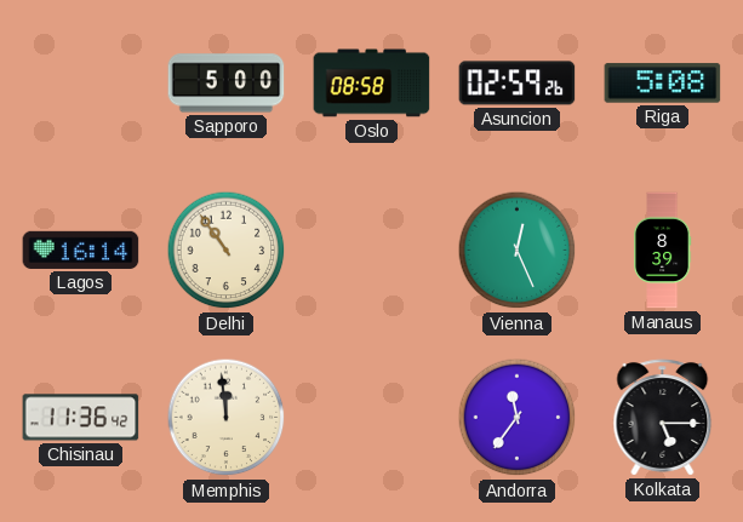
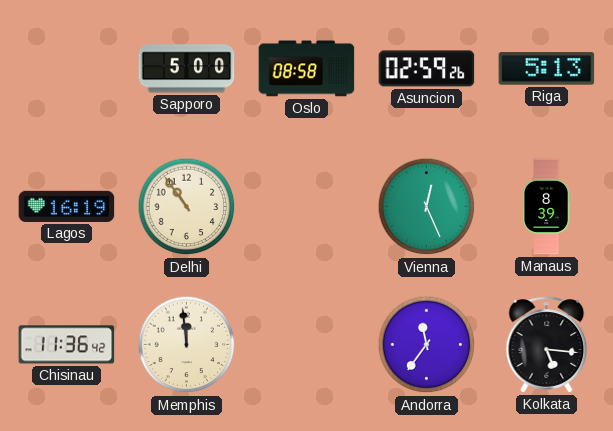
Riga: 5:08 -> 5:13 (547, 69)
Lagos: 16:14 -> 16:19 (67, 206)
Kolkata: 5:15 -> 5:16 (547, 345)
